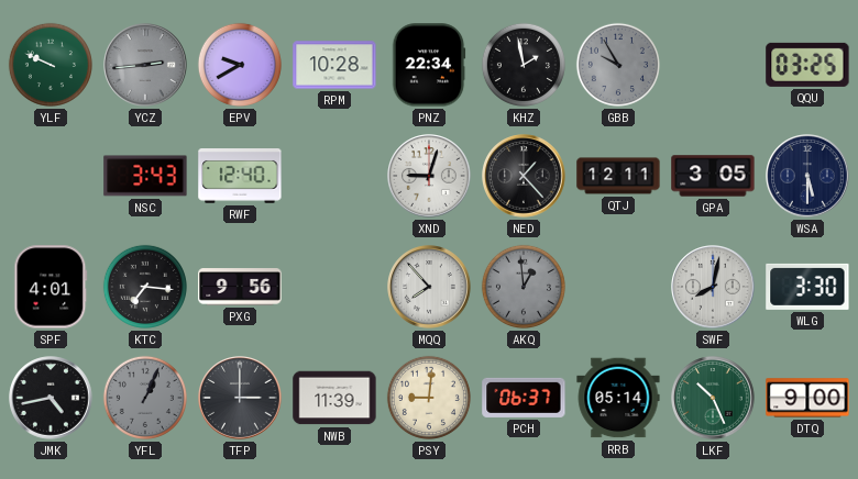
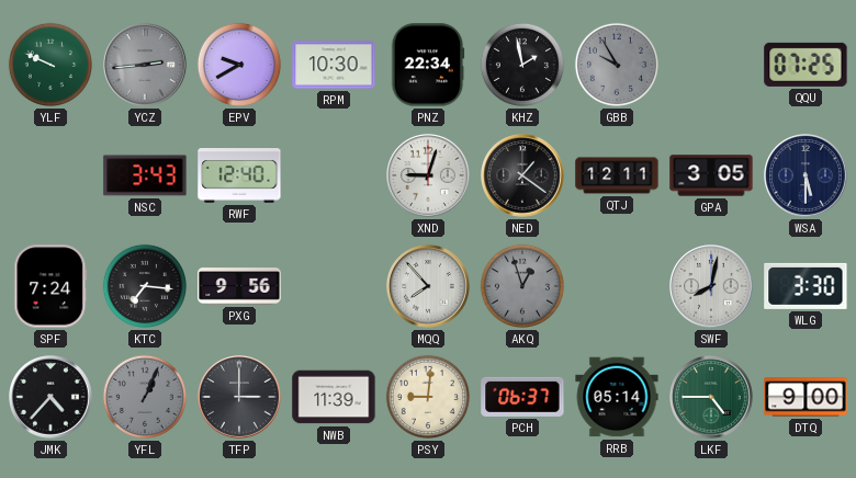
RPM: 10:28 -> 10:30 (334, 65)
QQU: 03:25 -> 07:25 (806, 65)
NED: 1:23 -> 1:21 (522, 175)
SPF: 4:01 -> 7:24 (50, 286)
AKQ: 12:59 -> 12:57 (522, 286)
JMK: 4:43 -> 4:37 (50, 397)
LKF: 10:26 -> 4:45 (711, 397)
